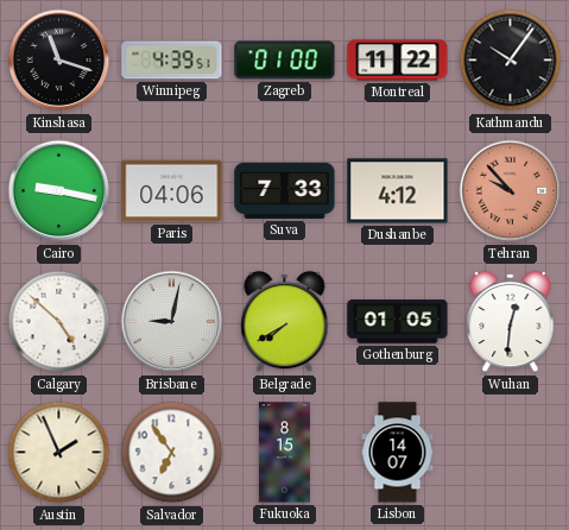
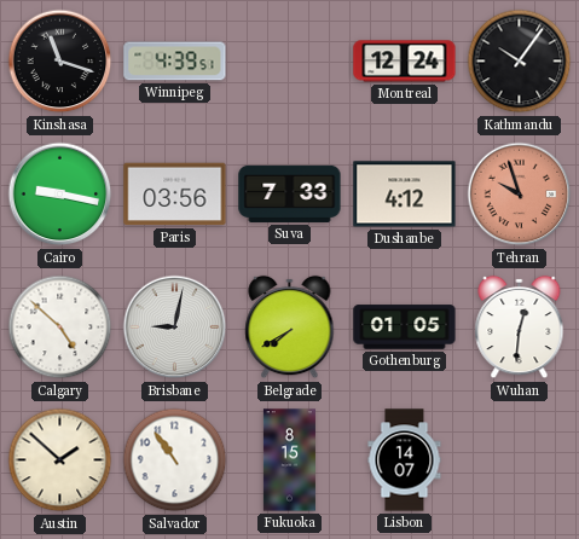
Zagreb: 01:00 -> none (285, 61)
Montreal: 11:22 -> 12:24 (405, 62)
Paris: 04:06 -> 03:56 (175, 195)
Tehran: 9:53 -> 9:57 (520, 195)
Austin: 1:56 -> 1:52 (60, 460)
Salvador: 6:54 -> 10:54 (175, 460)
